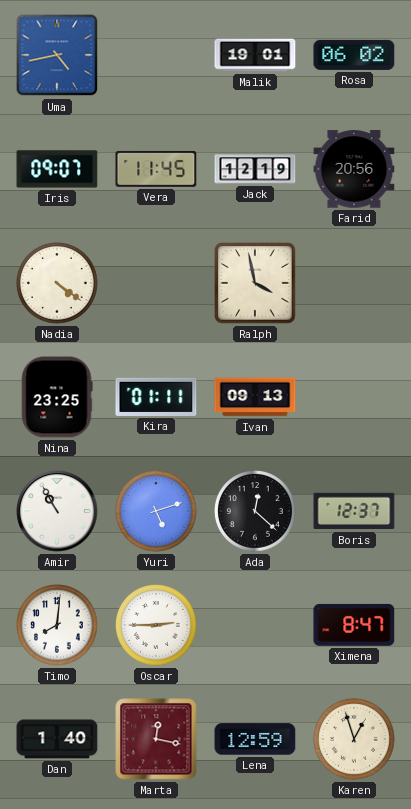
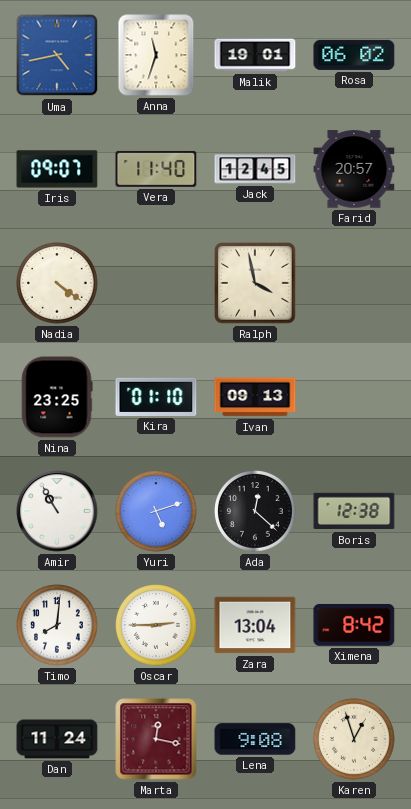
Anna: none -> 11:33 (156, 55)
Vera: 11:45 -> 11:40 (156, 169)
Jack: 12:19 -> 12:45 (255, 169)
Farid: 20:56 -> 20:57 (354, 169)
Kira: 01:11 -> 01:10 (156, 397)
Boris: 12:37 -> 12:38 (354, 511)
Zara: none -> 13:04 (255, 625)
Ximena: 8:47 -> 8:42 (354, 625)
Dan: 1:40 -> 11:24 (57, 739)
Lena: 12:59 -> 9:08 (255, 739)
